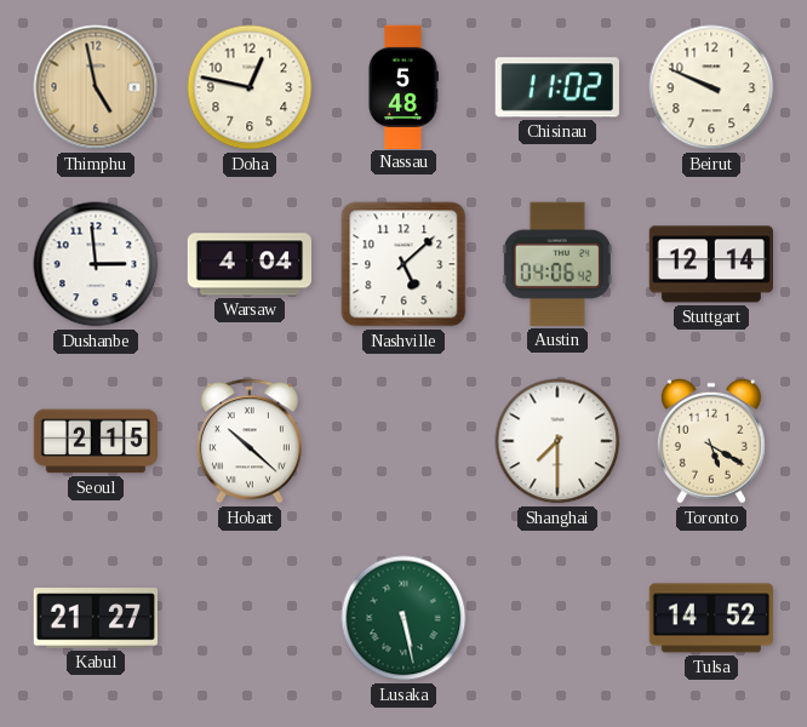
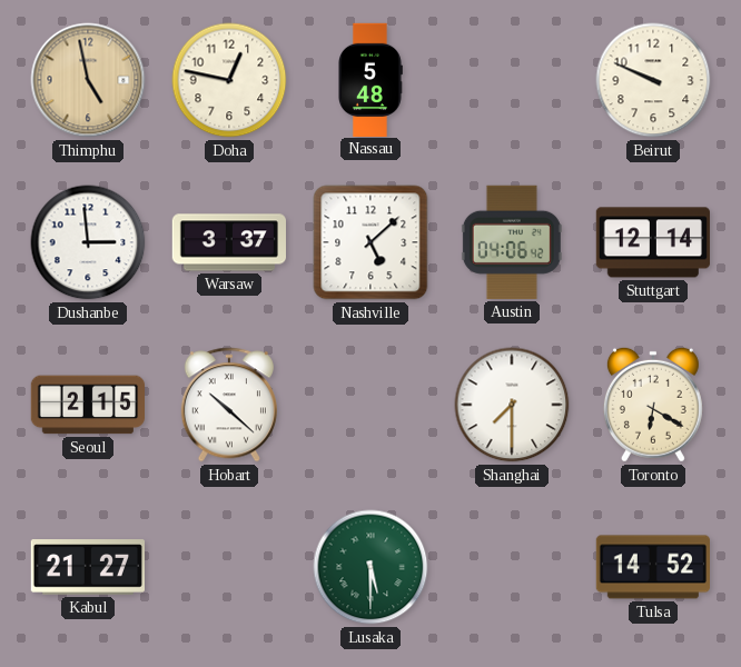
Chisinau: 11:02 -> none (557, 87)
Warsaw: 4:04 -> 3:37 (228, 242)
Toronto: 5:20 -> 6:20 (653, 405)
Lusaka: 5:28 -> 5:30 (370, 567)
